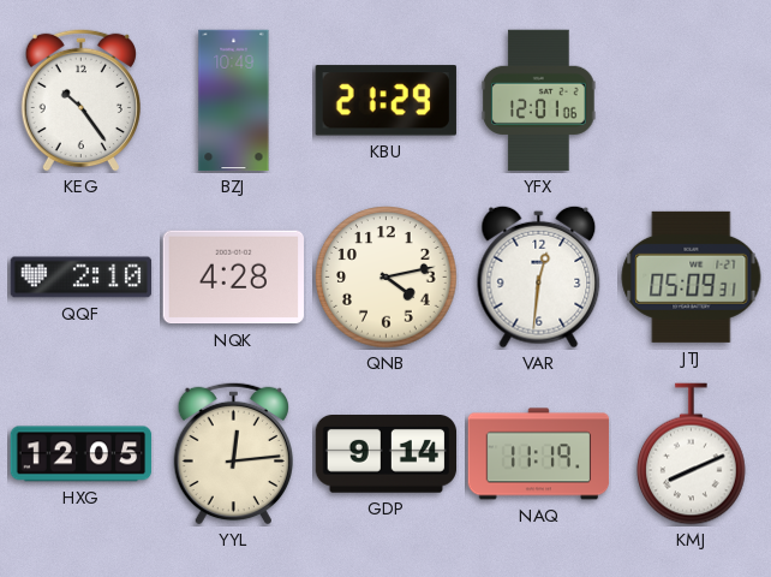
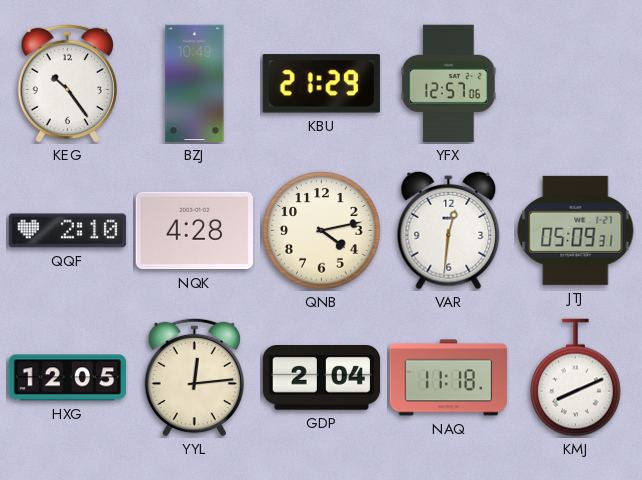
YFX: 12:01 -> 12:57 (449, 84)
GDP: 9:14 -> 2:04 (322, 378)
NAQ: 11:19 -> 11:18 (449, 378)
